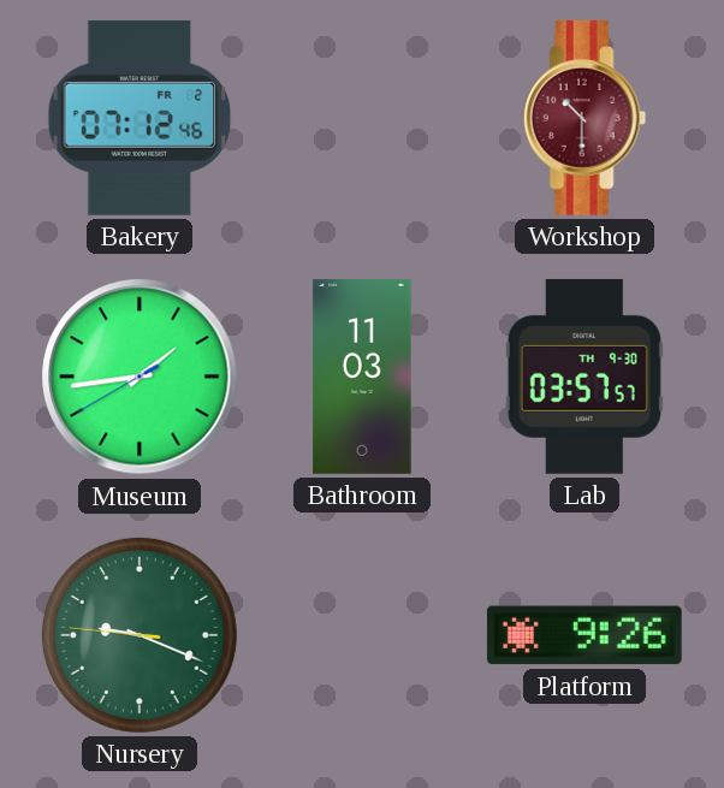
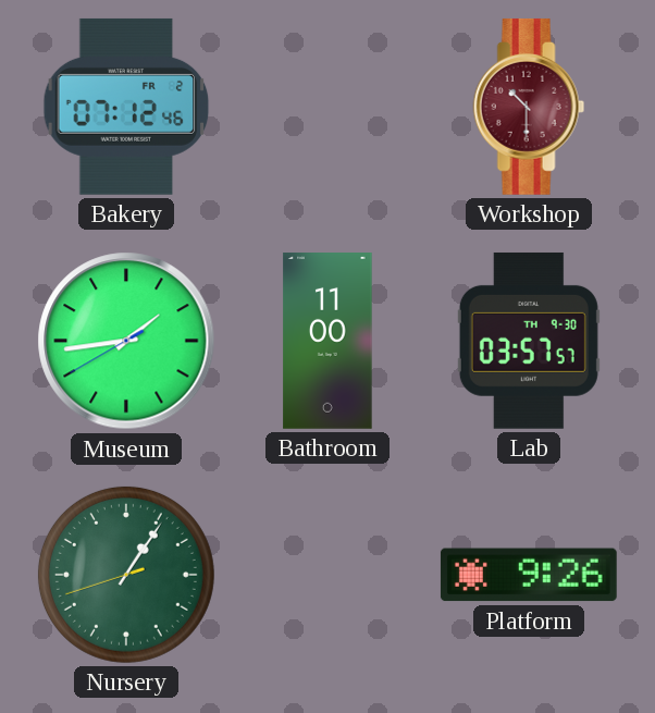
Bathroom: 11:03 -> 11:00 (327, 342)
Nursery: 9:18 -> 1:05 (126, 575)
